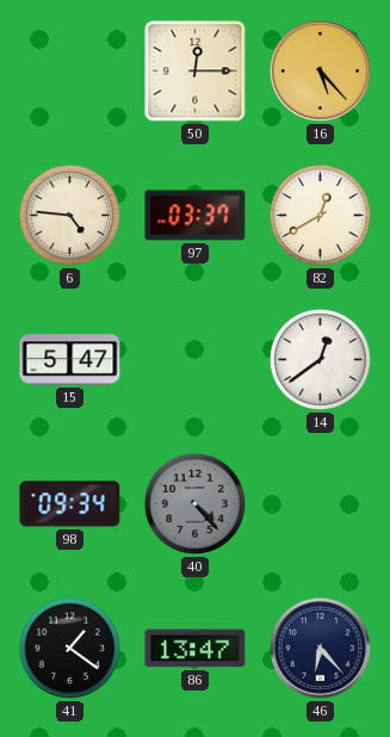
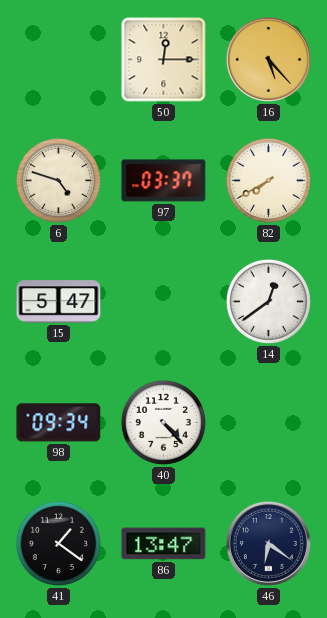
6: 4:46 -> 4:48 (58, 180)
82: 12:40 -> 7:40 (268, 180)
40 dial: grey -> white (163, 422)
46: 6:23 -> 6:21 (268, 543)
